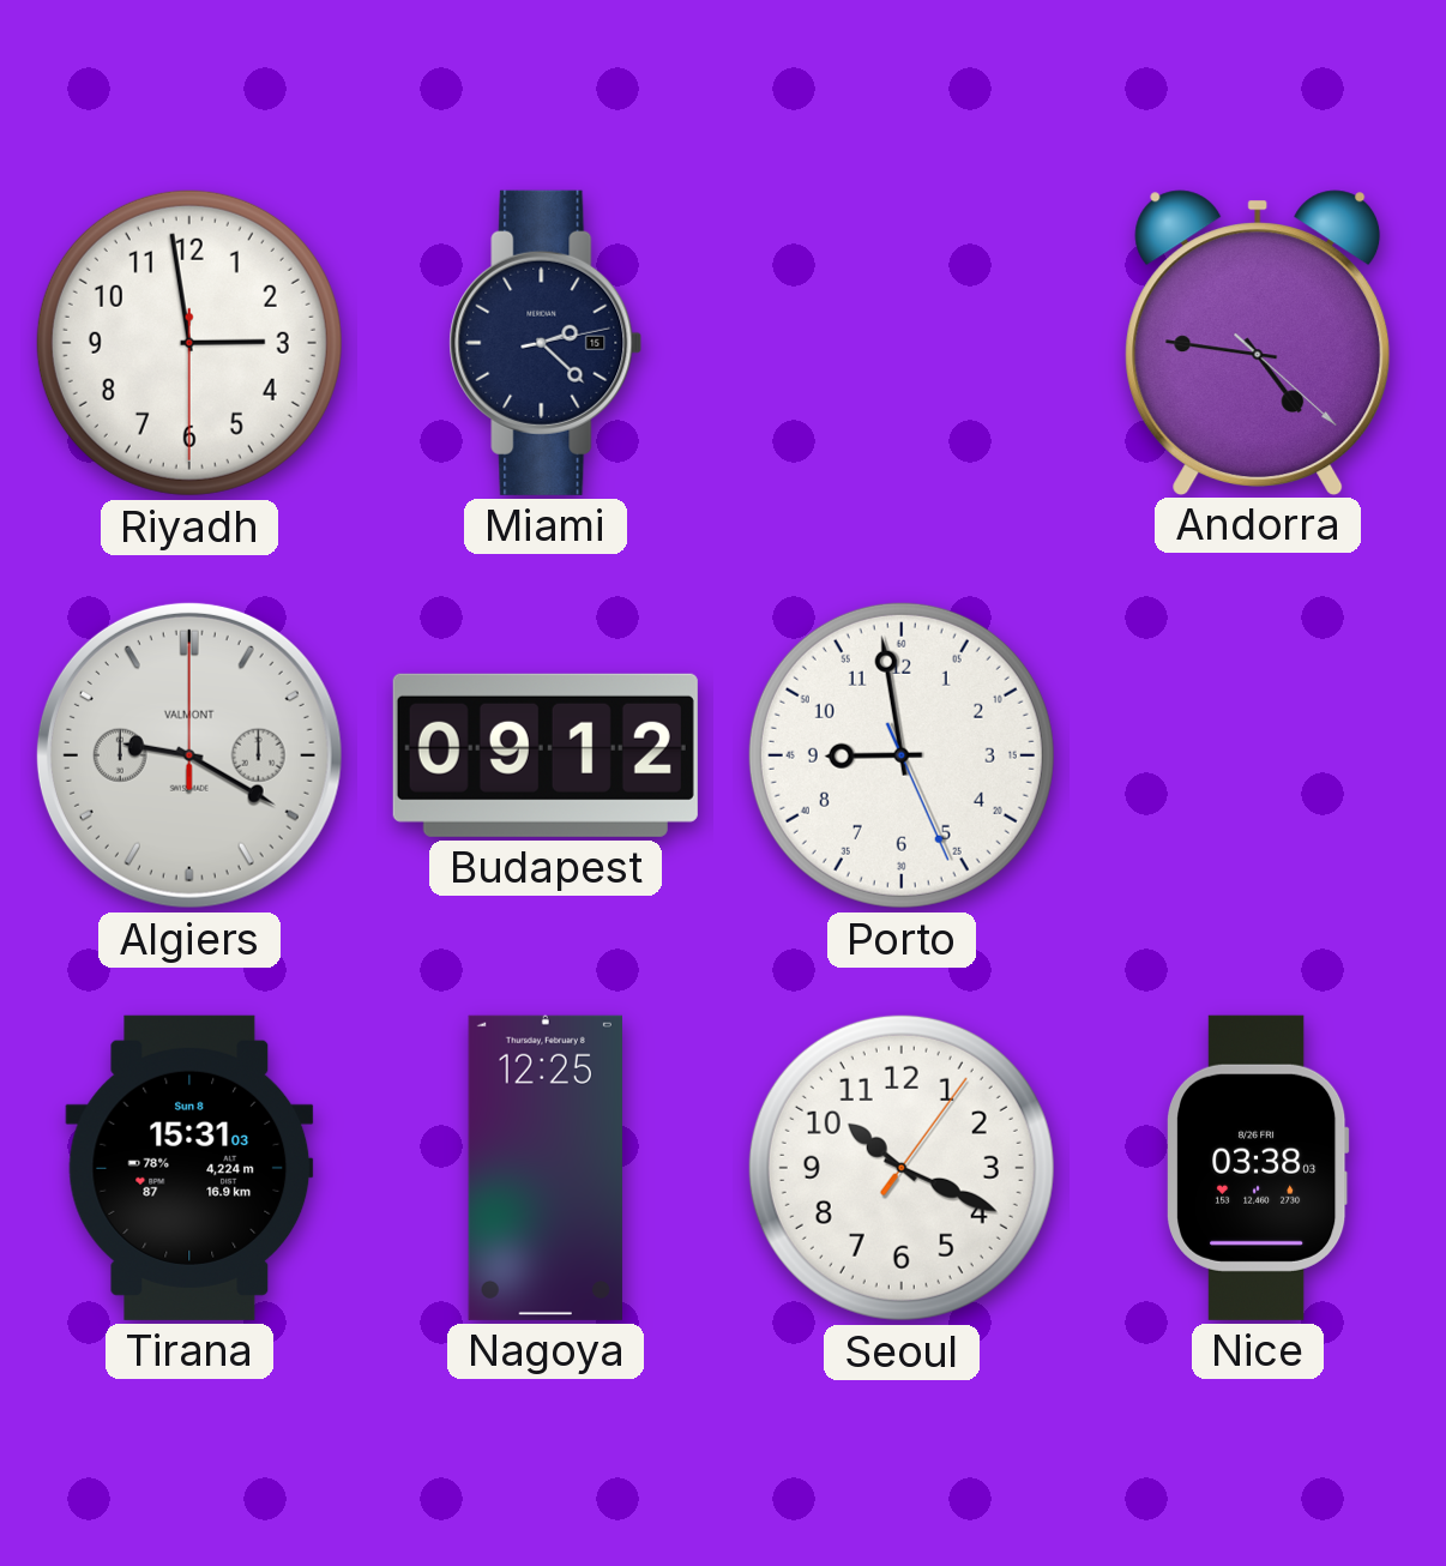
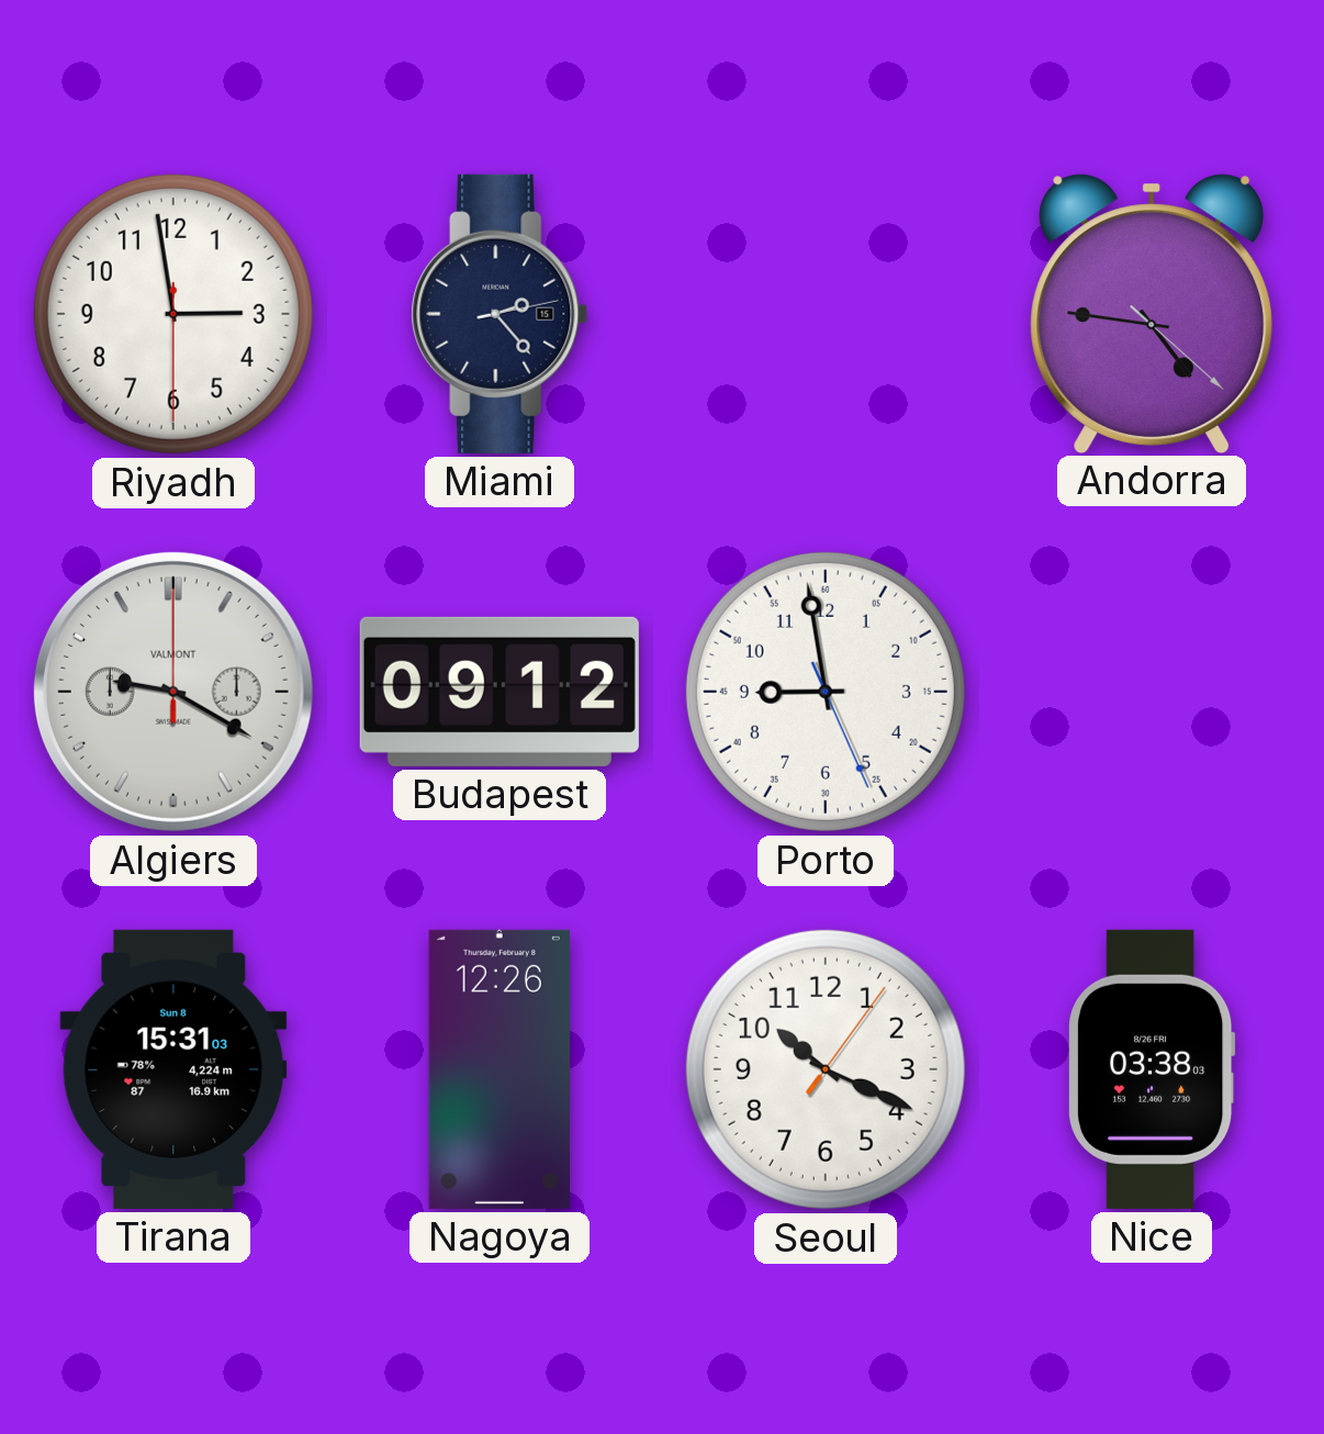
Miami: 2:22 -> 2:23 (500, 314)
Nagoya: 12:25 -> 12:26 (500, 1069)
